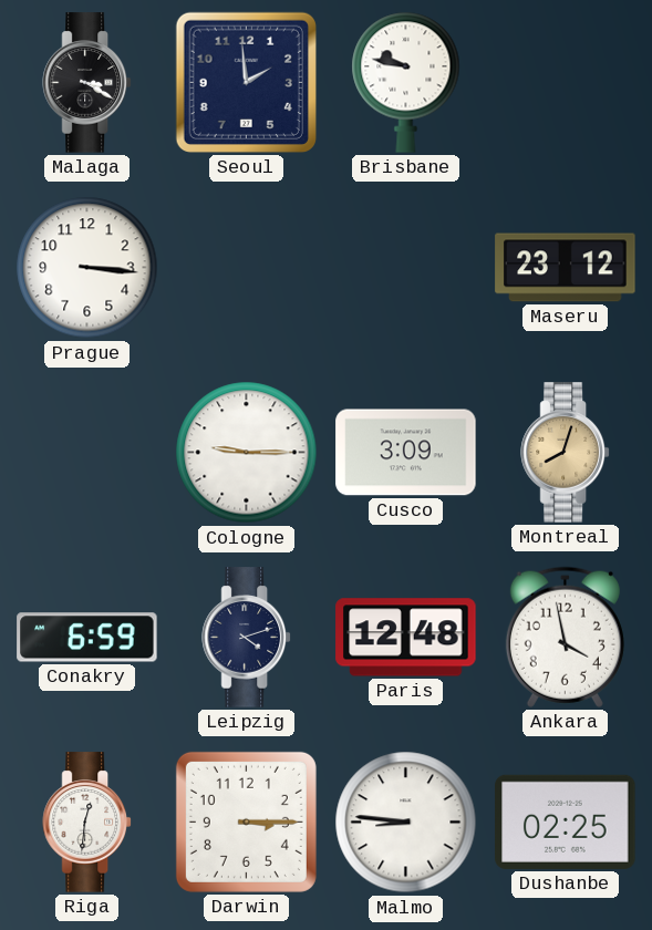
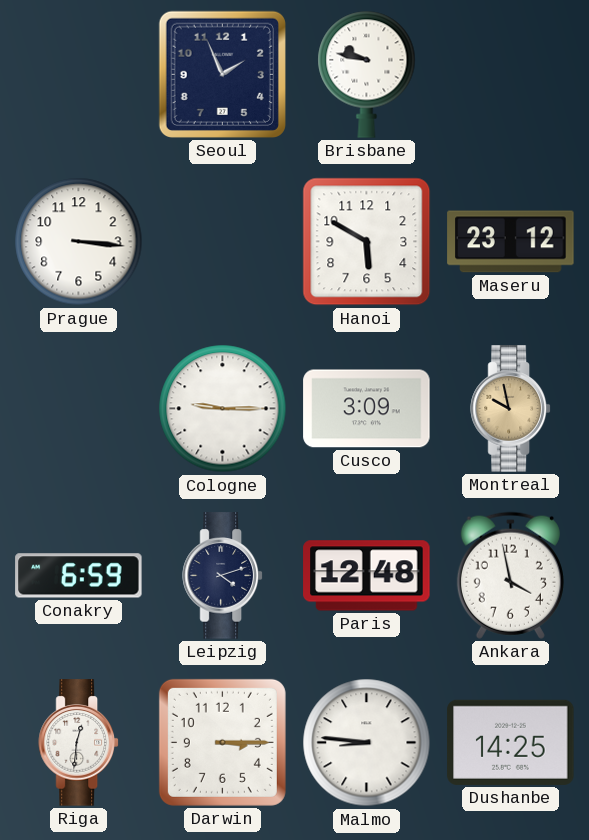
Malaga: 3:20 -> none (86, 83)
Seoul: 1:59 -> 1:56 (222, 74)
Hanoi: none -> 5:50 (367, 242)
Montreal: 8:03 -> 9:58 (510, 409)
Dushanbe: 02:25 -> 14:25 (511, 742)
